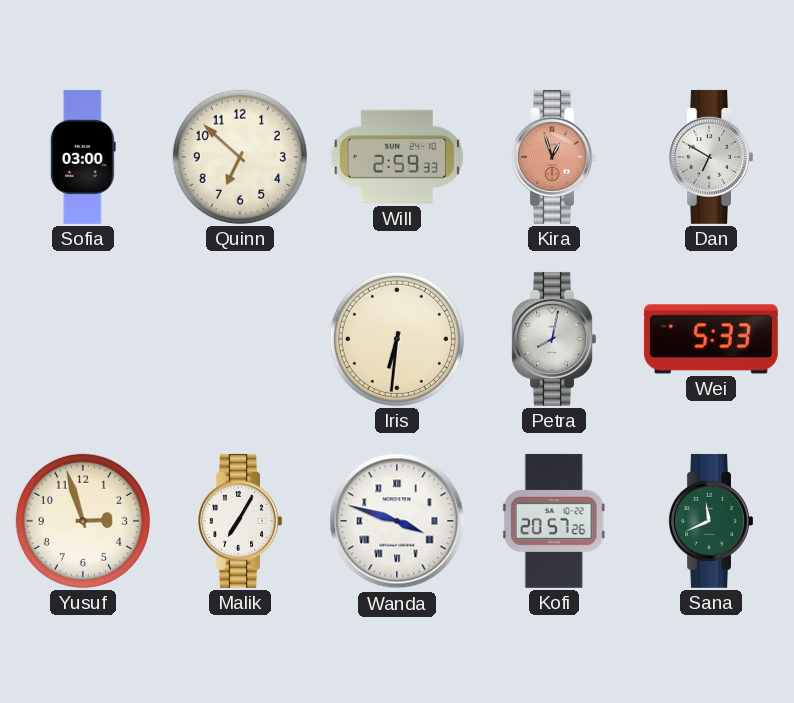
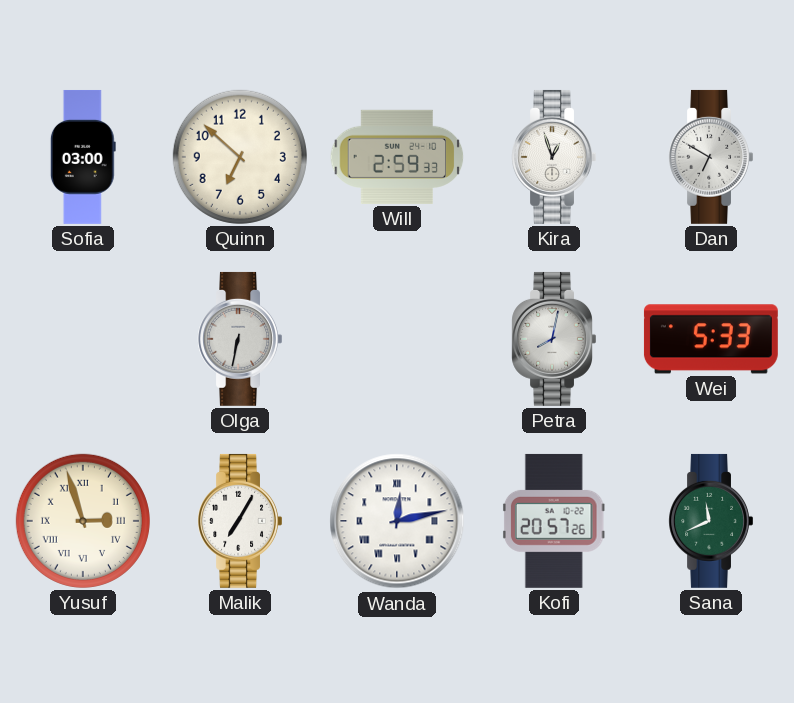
Kira dial: salmon -> white (553, 157)
Olga: none -> 6:32 (239, 339)
Iris: 6:31 -> none (397, 339)
Yusuf numerals: Arabic -> Roman (83, 521)
Wanda: 3:48 -> 12:13 (397, 521)
